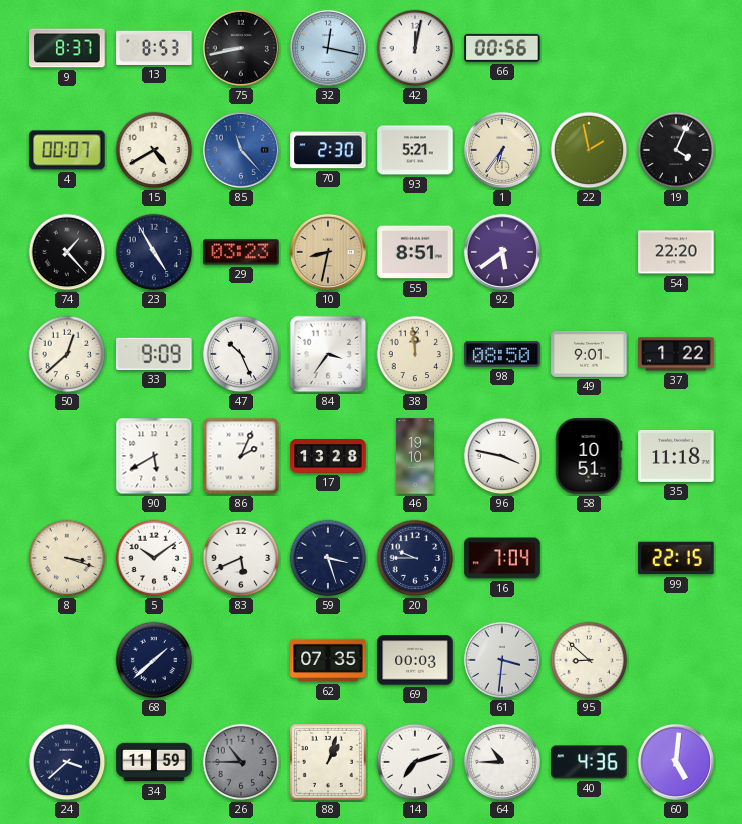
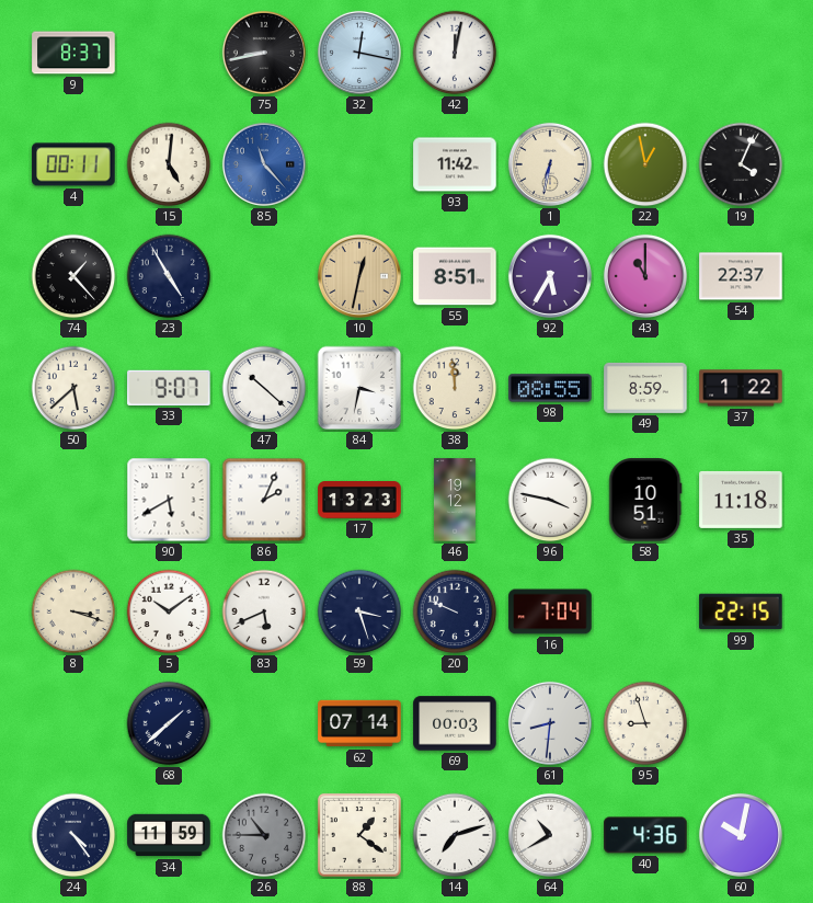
13: 8:53 -> none (154, 48)
66: 00:56 -> none (502, 48)
4: 00:07 -> 00:11 (73, 164)
15: 4:40 -> 5:01 (169, 164)
70: 2:30 -> none (328, 150)
93: 5:21 -> 11:42 (455, 164)
1: 6:36 -> 6:32 (550, 164)
22: 1:58 -> 12:58 (645, 164)
29: 03:23 -> none (241, 252)
10: 8:32 -> 12:32 (359, 276)
92: 5:39 -> 5:35 (550, 276)
43: none -> 11:00 (645, 276)
54: 22:20 -> 22:37 (741, 276)
50: 12:38 -> 5:38 (73, 388)
33: 9:09 -> 9:07 (169, 388)
47: 10:26 -> 10:22 (264, 388)
84: 3:36 -> 3:32 (359, 388)
98: 08:50 -> 08:55 (550, 388)
49: 9:01 -> 8:59 (645, 388)
17: 13:28 -> 13:23 (359, 501)
46: 19:10 -> 19:12 (455, 500)
20: 9:45 -> 9:49 (455, 611)
62: 07:35 -> 07:14 (359, 723)
61: 3:31 -> 8:31 (550, 723)
95: 8:52 -> 8:57 (645, 723)
24: 3:38 -> 4:24 (73, 835)
88: 1:03 -> 1:21 (359, 835)
64: 10:45 -> 10:40 (550, 835)
60: 5:01 -> 10:02 (741, 835)
